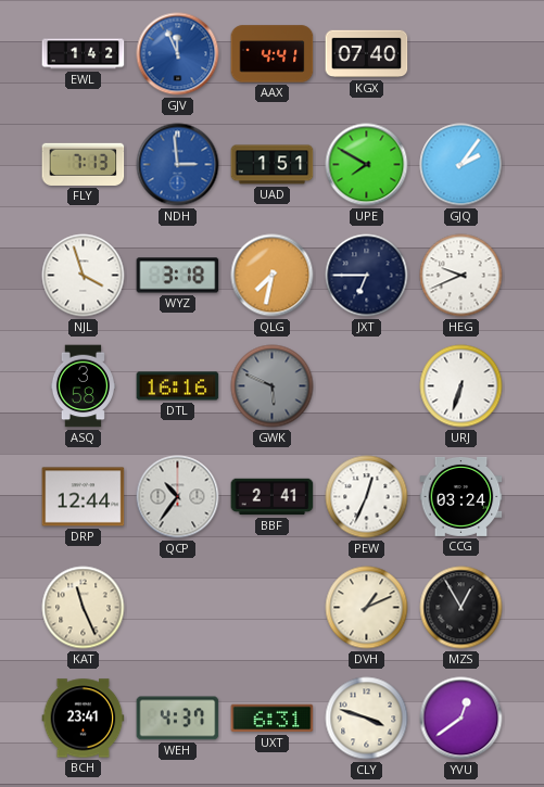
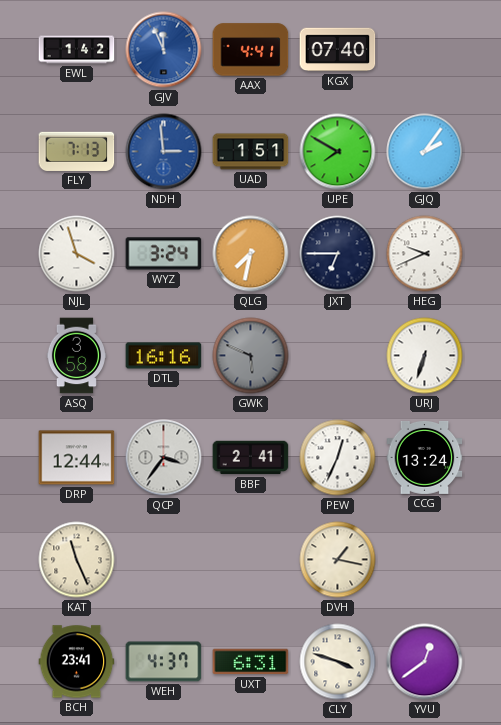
WYZ: 3:18 -> 3:24 (164, 254)
QCP: 10:36 -> 3:36 (164, 458)
CCG: 03:24 -> 13:24 (425, 457)
DVH: 1:11 -> 1:17 (338, 560)
MZS: 12:55 -> none (461, 608)
